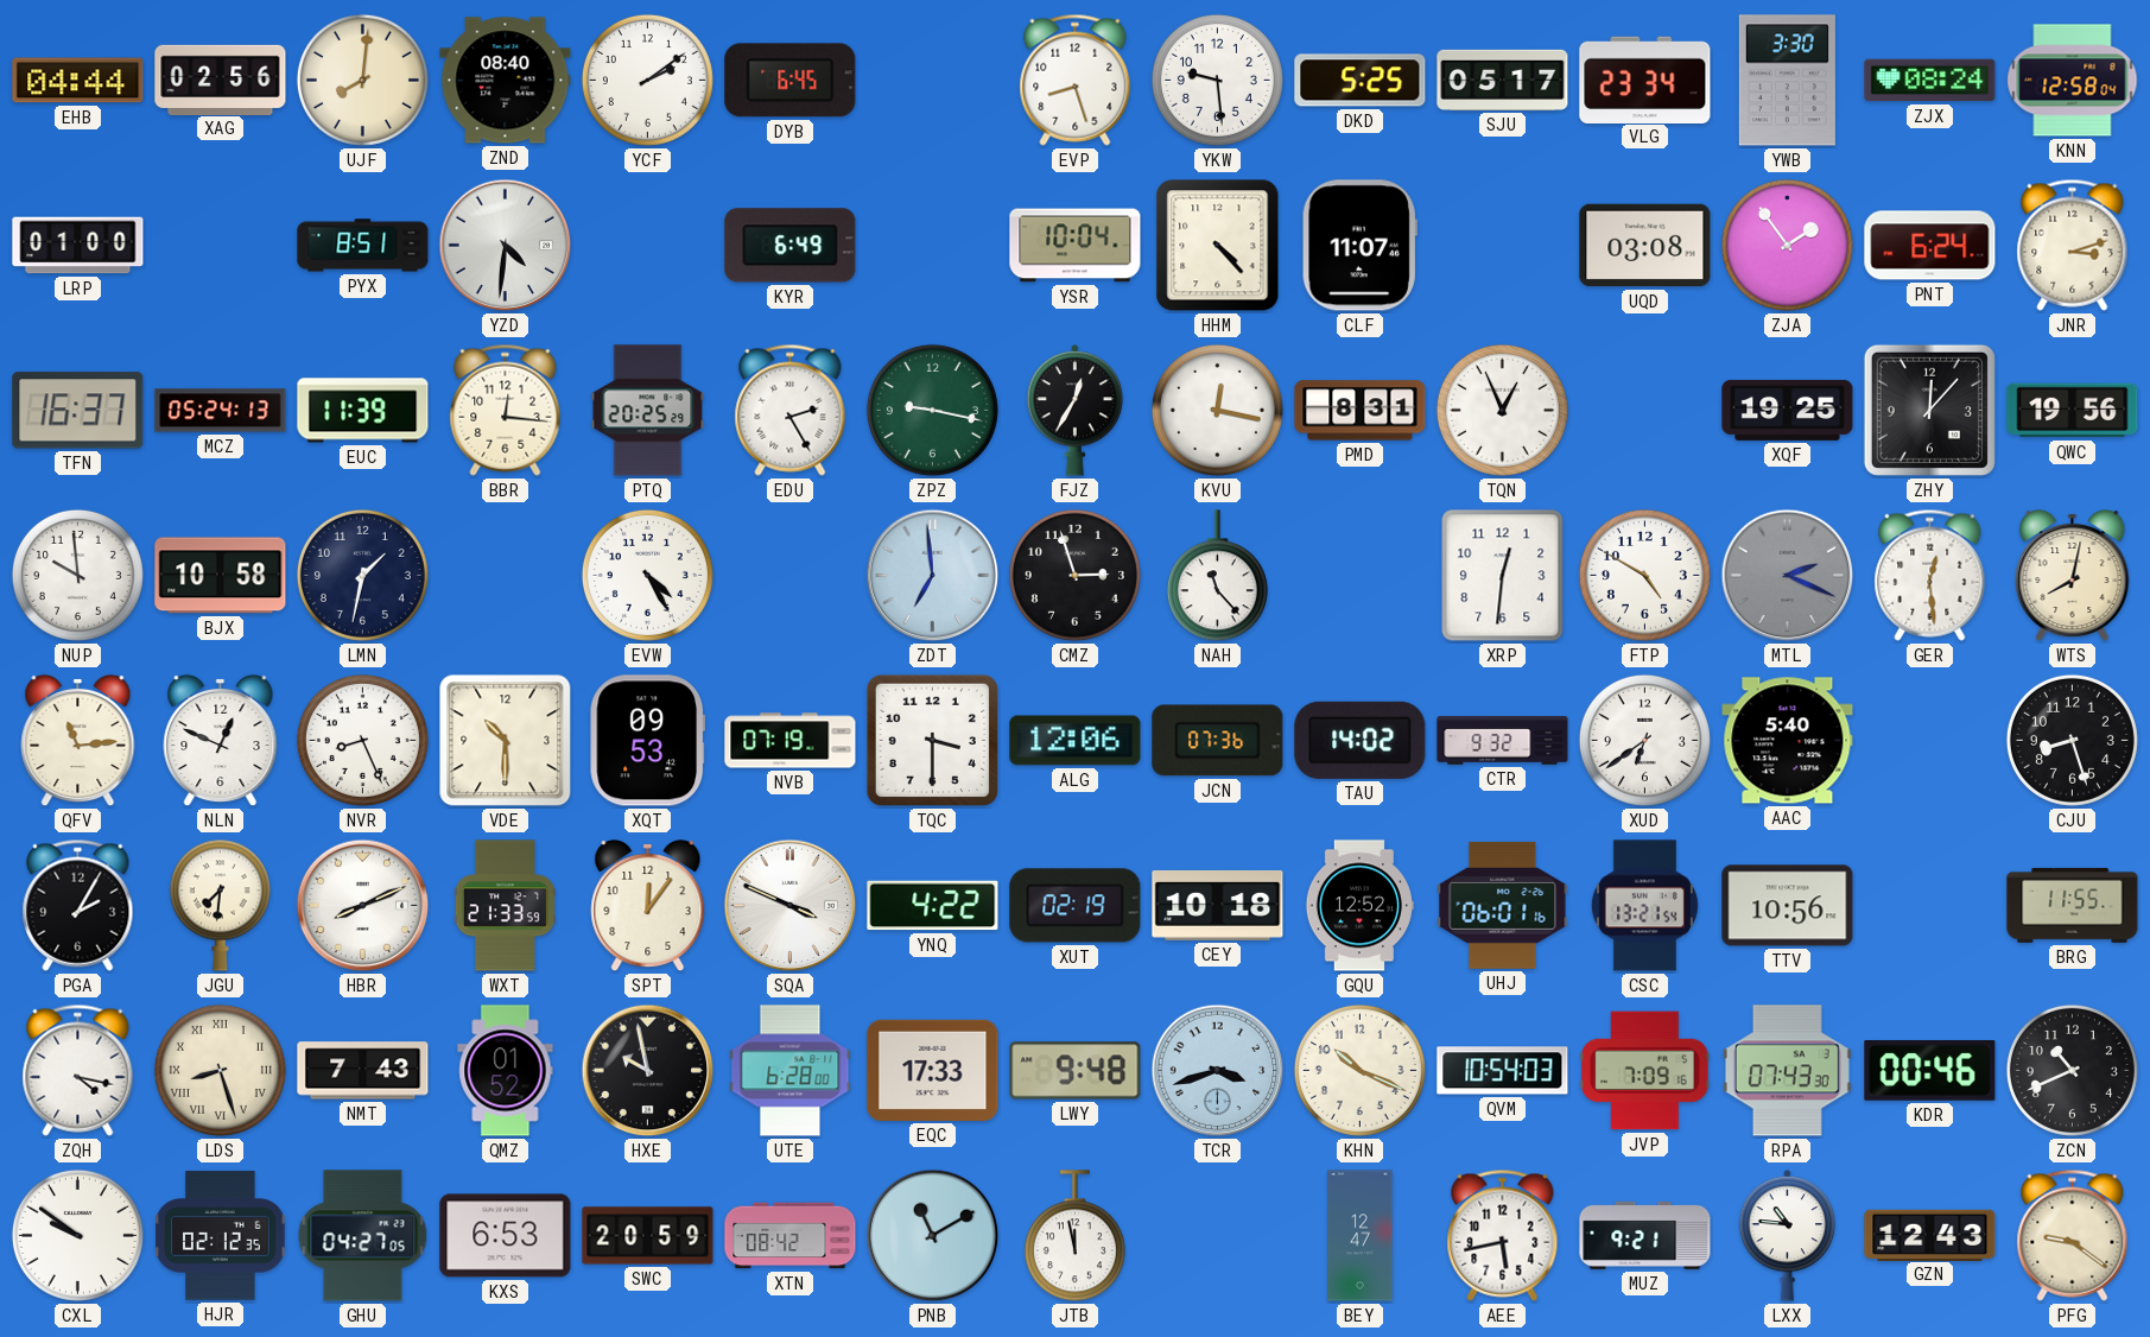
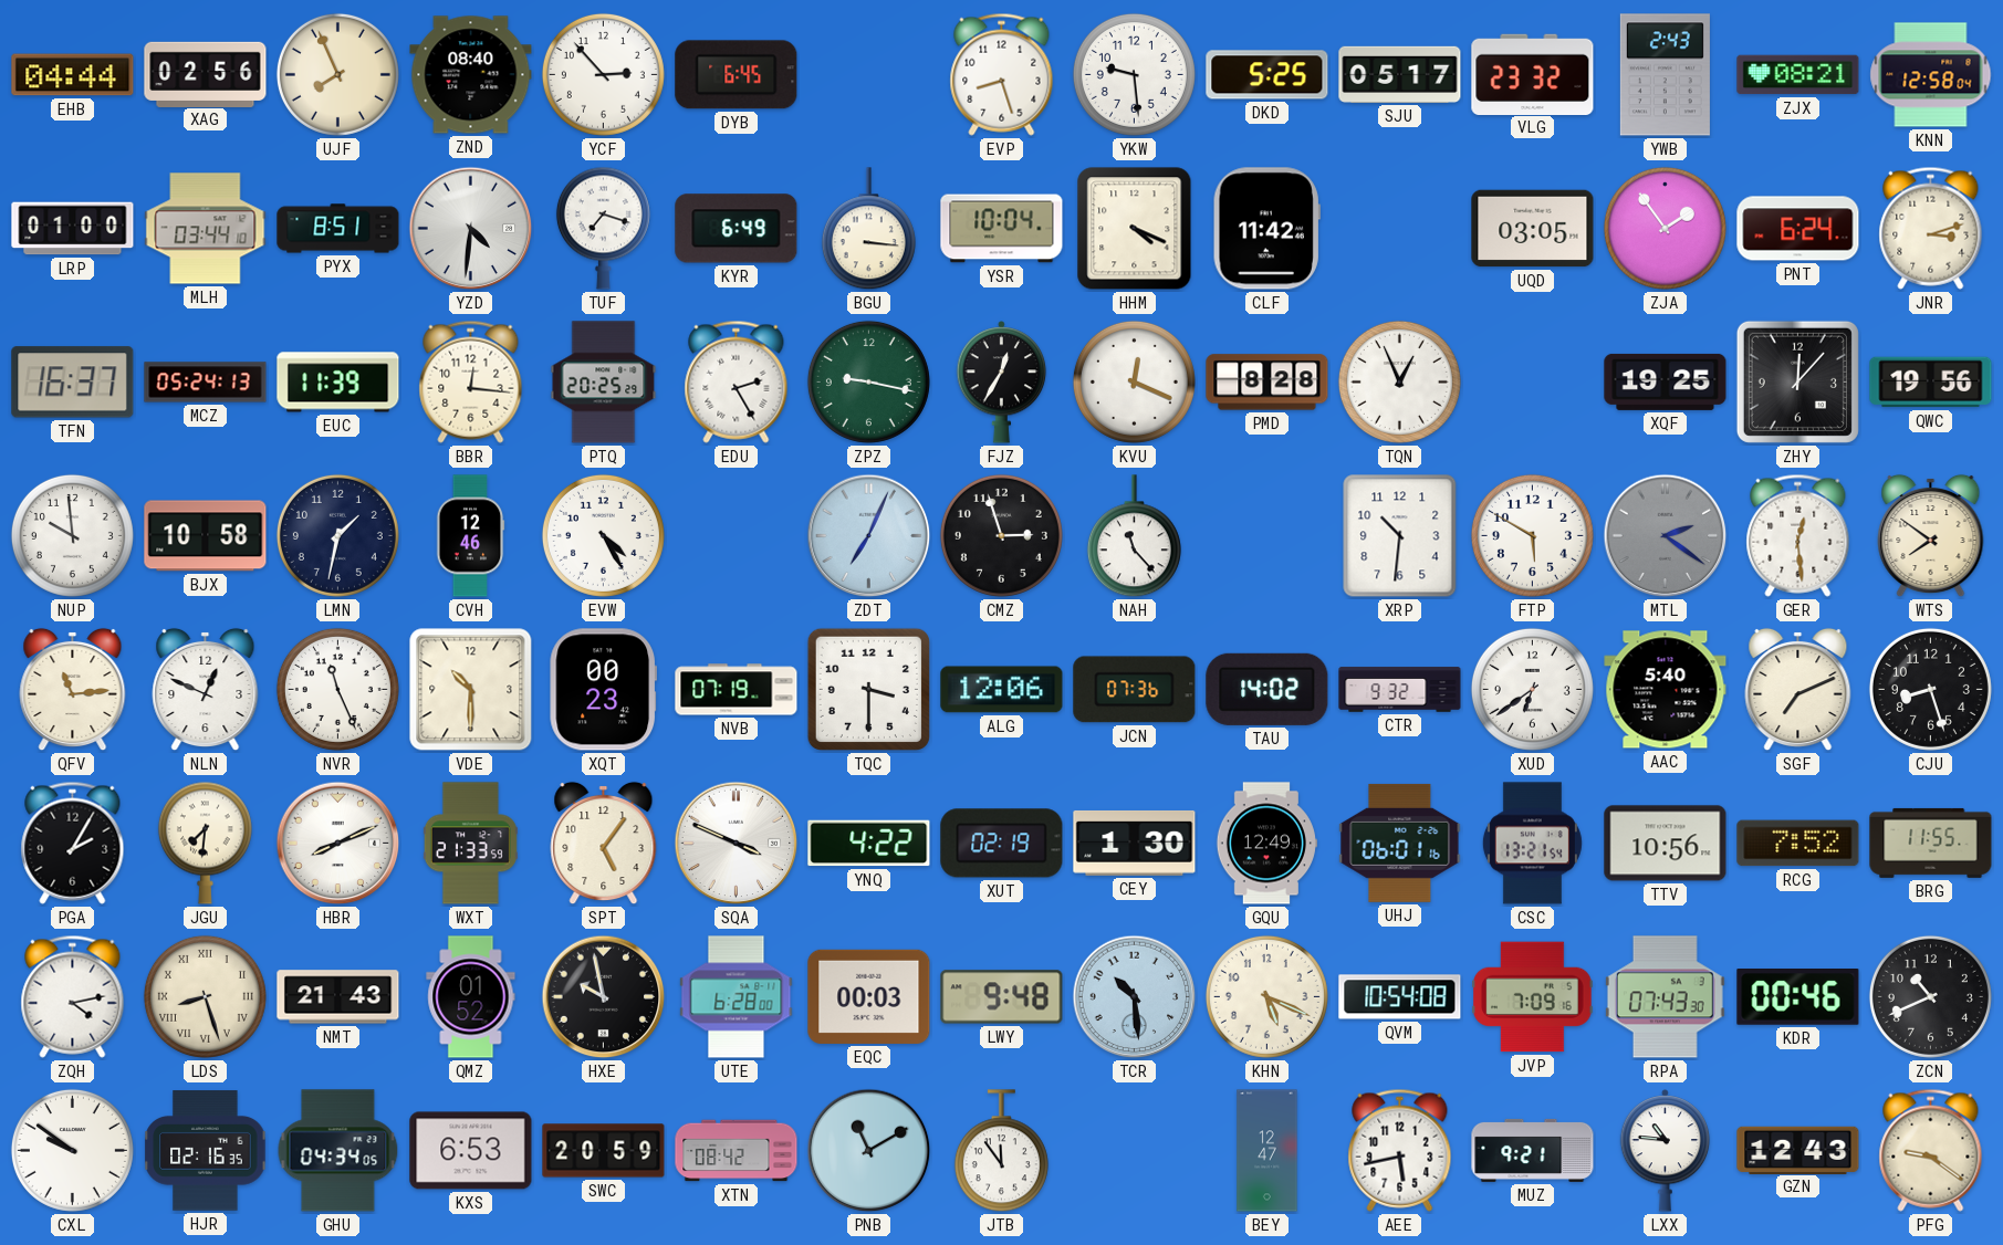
UJF: 8:01 -> 7:56 (337, 74)
YCF: 2:09 -> 2:53 (603, 74)
VLG: 23:34 -> 23:32 (1533, 74)
YWB: 3:30 -> 2:43 (1665, 75)
ZJX: 08:24 -> 08:21 (1798, 75)
MLH: none -> 03:44 (206, 229)
TUF: none -> 7:18 (603, 228)
BGU: none -> 3:16 (868, 229)
HHM: 4:23 -> 4:19 (1135, 229)
CLF: 11:07 -> 11:42 (1266, 229)
UQD: 03:08 -> 03:05 (1533, 229)
KVU: 12:17 -> 12:19 (1134, 381)
PMD: 8:31 -> 8:28 (1267, 383)
CVH: none -> 12:46 (470, 536)
ZDT: 6:59 -> 7:04 (869, 536)
XRP: 12:31 -> 10:31 (1400, 536)
FTP: 4:50 -> 5:50 (1532, 535)
MTL: 2:19 -> 2:21 (1666, 536)
WTS: 8:02 -> 7:51 (1931, 536)
NVR: 8:26 -> 11:26 (337, 689)
XQT: 09:53 -> 00:23 (603, 690)
SGF: none -> 7:11 (1798, 690)
SPT: 12:06 -> 5:06 (604, 844)
CEY: 10:18 -> 1:30 (1135, 843)
GQU: 12:52 -> 12:49 (1266, 844)
RCG: none -> 7:52 (1798, 844)
ZQH: 4:17 -> 4:13 (73, 996)
NMT: 7:43 -> 21:43 (338, 997)
EQC: 17:33 -> 00:03 (869, 996)
TCR: 3:42 -> 10:29 (1135, 997)
KHN: 10:19 -> 5:19 (1266, 996)
QVM: 10:54:03 -> 10:54:08 (1400, 997)
HJR: 02:12 -> 02:16 (206, 1151)
GHU: 04:27 -> 04:34 (338, 1151)
JTB: 11:58 -> 11:54 (1001, 1151)
